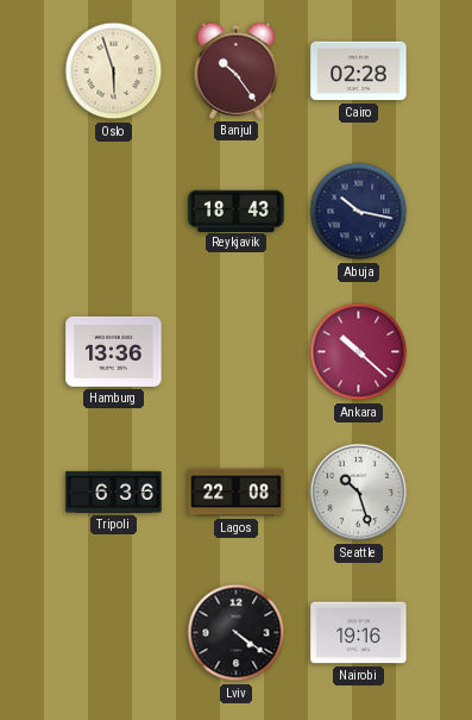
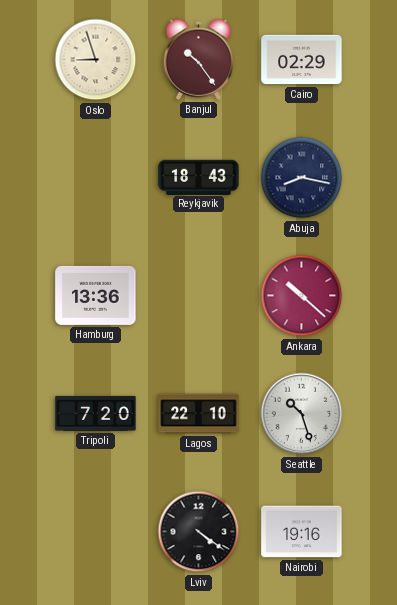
Oslo: 5:57 -> 8:57 (96, 60)
Cairo: 02:28 -> 02:29 (302, 60)
Abuja: 10:17 -> 8:17 (302, 178)
Tripoli: 6:36 -> 7:20 (96, 413)
Lagos: 22:08 -> 22:10 (199, 414)
